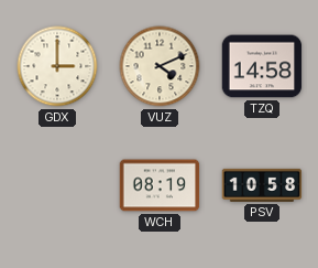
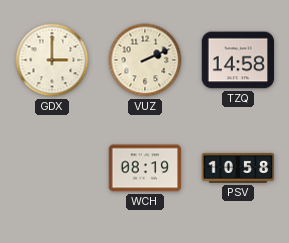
VUZ: 4:11 -> 2:11 (145, 60)
